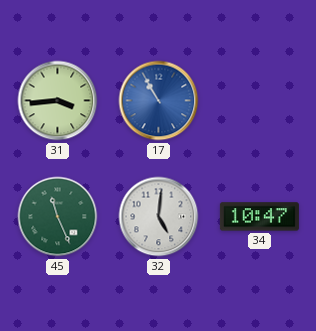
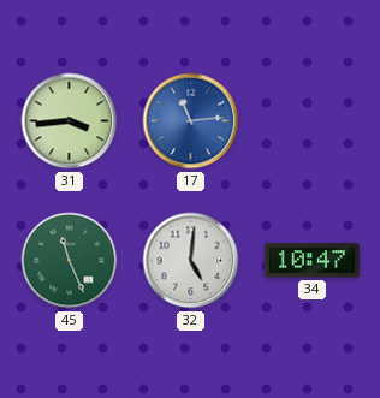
17: 10:55 -> 11:14 (191, 121)
